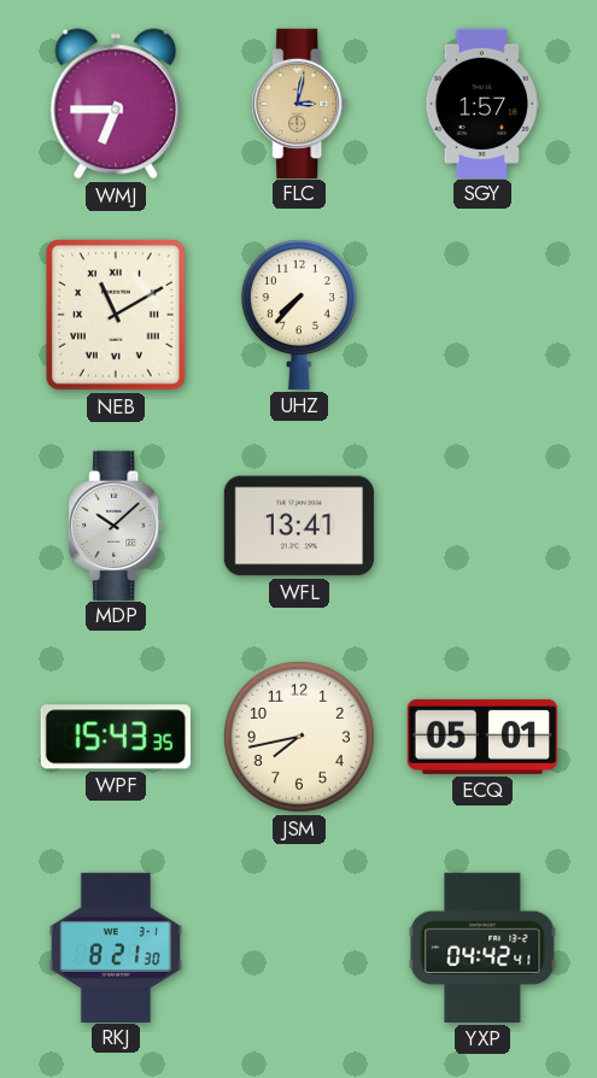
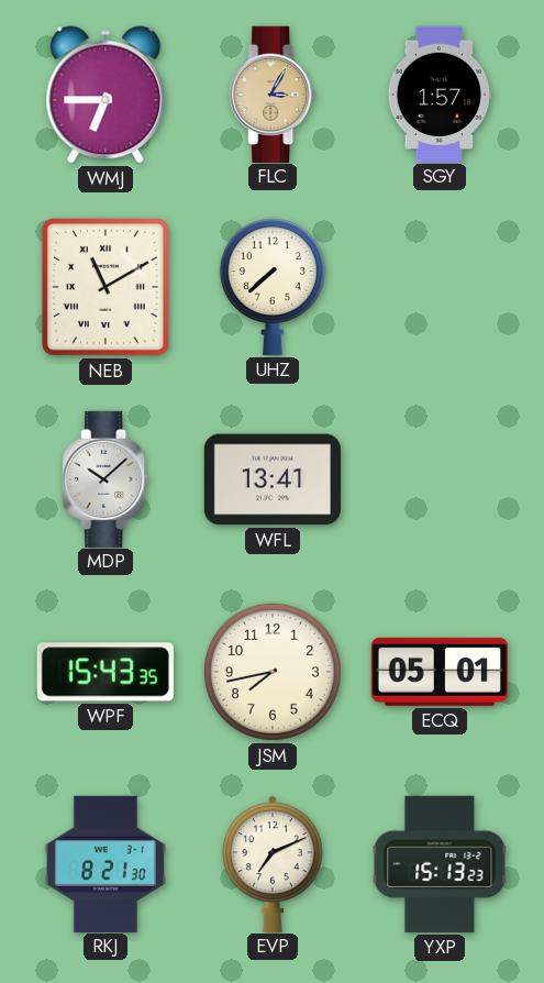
FLC: 3:02 -> 3:05 (273, 93)
UHZ: 7:37 -> 7:38 (273, 287)
EVP: none -> 7:11 (274, 863)
YXP: 04:42 -> 15:13 (440, 864)
